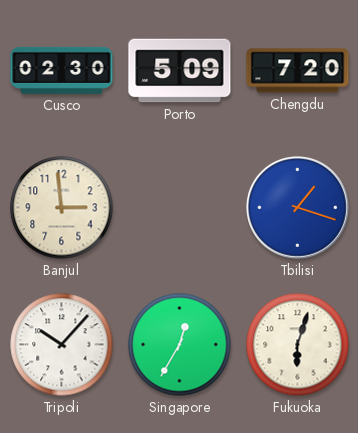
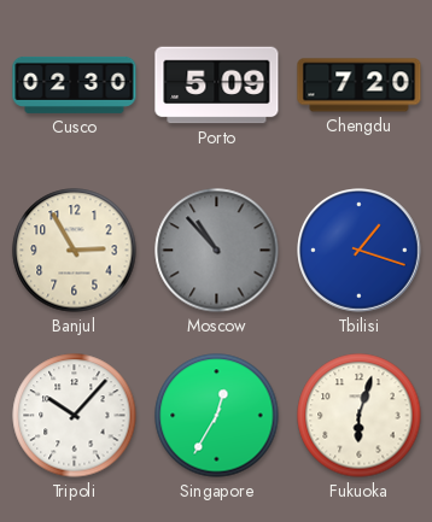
Banjul: 2:59 -> 2:55 (75, 251)
Moscow: none -> 10:53 (217, 251)
